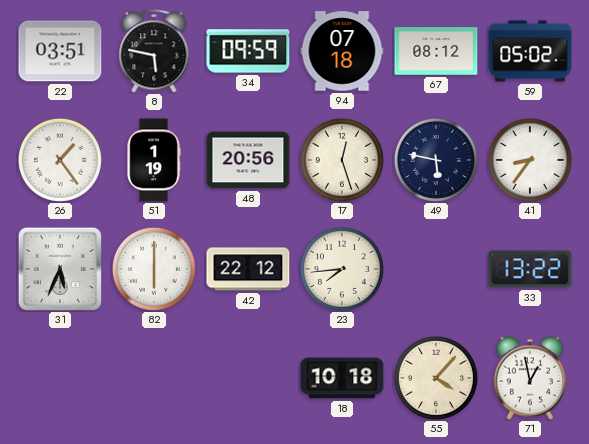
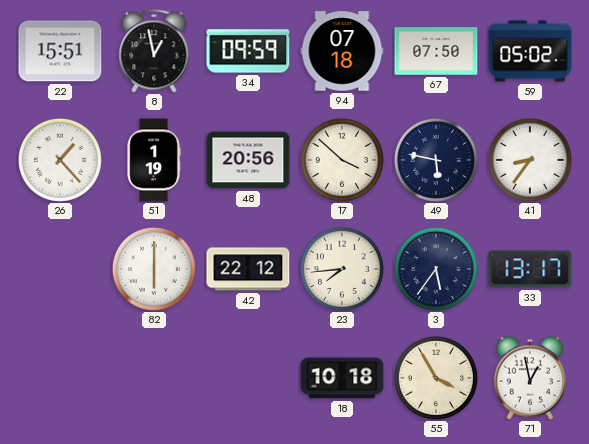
22: 03:51 -> 15:51 (60, 51)
8: 5:47 -> 12:58 (154, 51)
67: 08:12 -> 07:50 (436, 51)
26: 1:24 -> 1:23 (60, 160)
17: 12:27 -> 3:52 (342, 160)
31: 5:34 -> none (60, 269)
3: none -> 5:36 (436, 269)
33: 13:22 -> 13:17 (530, 269)
55: 4:07 -> 3:55 (436, 378)
